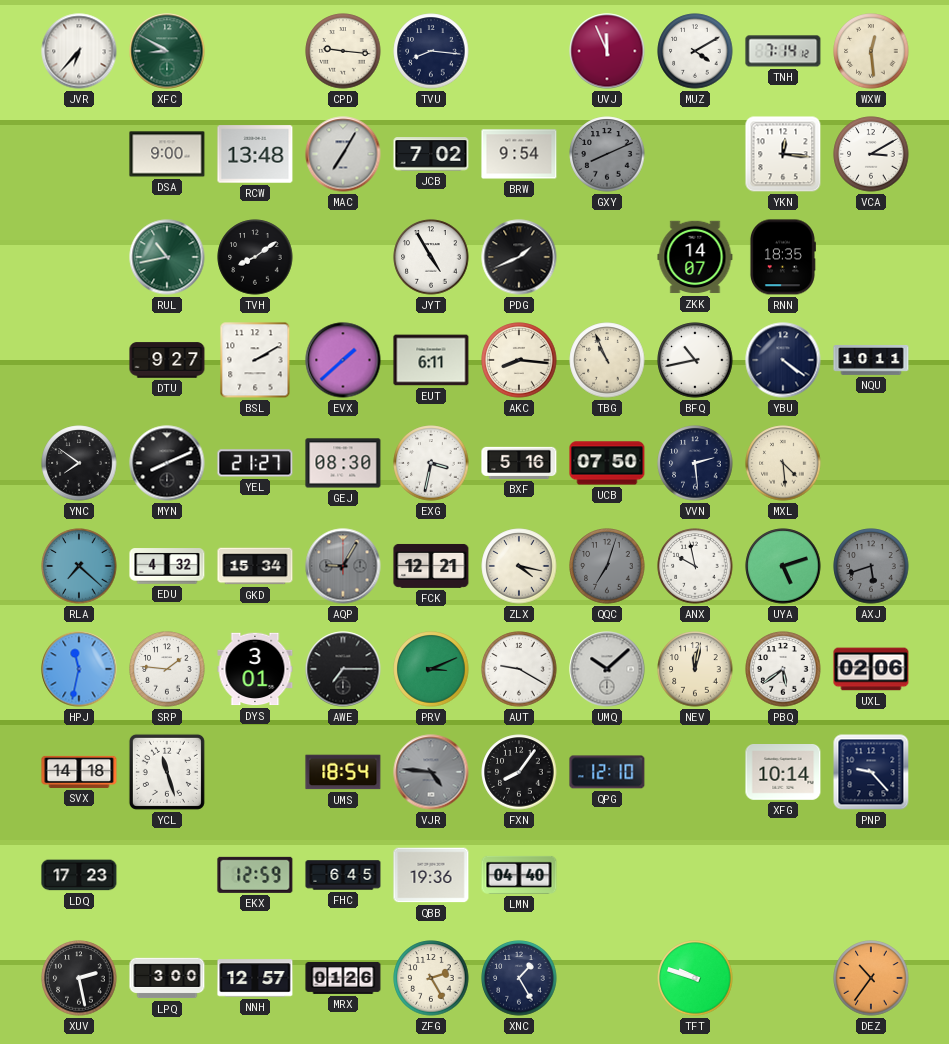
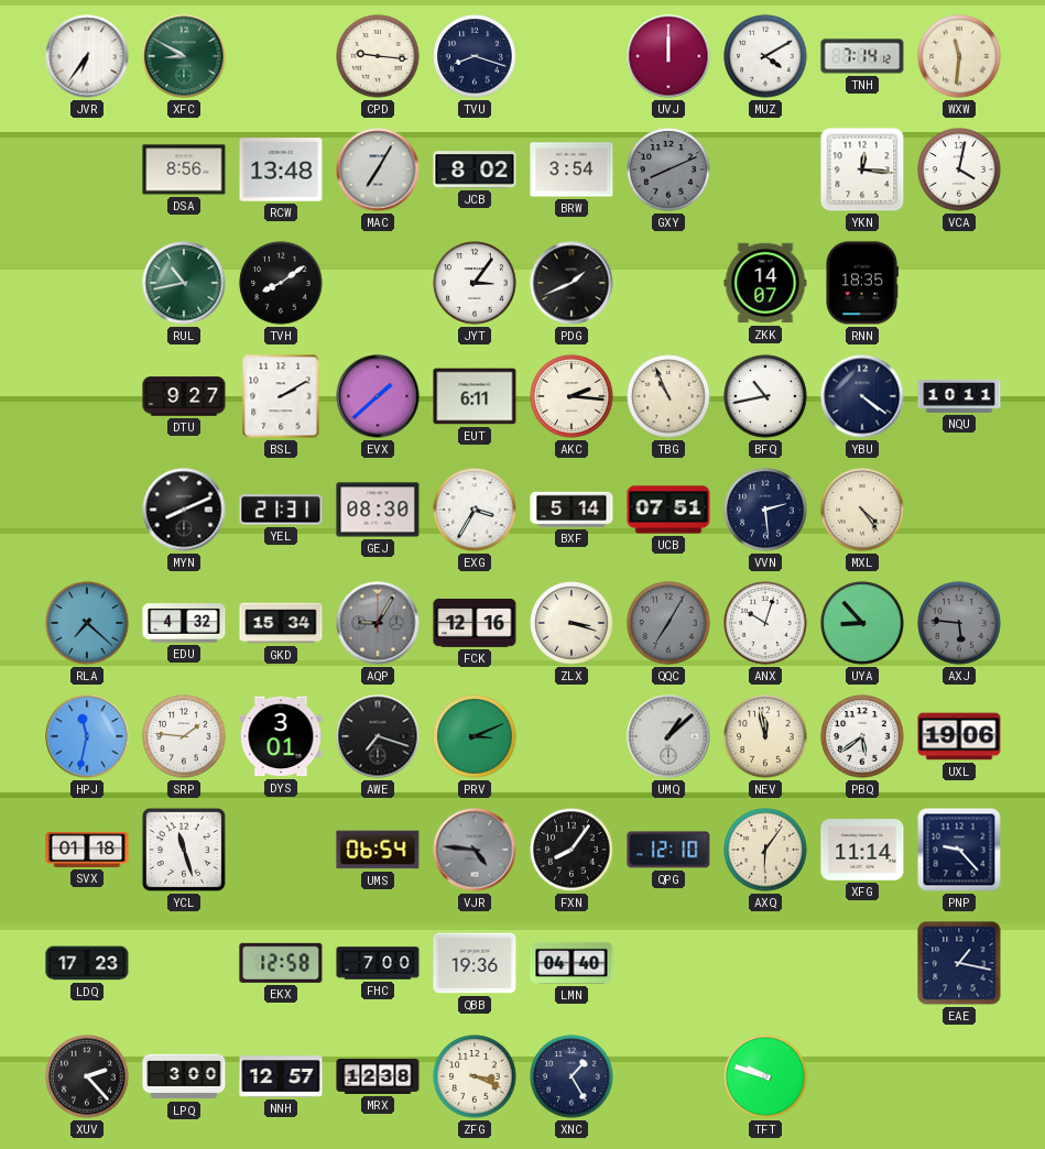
JVR: 6:37 -> 6:36 (87, 56)
TVU: 8:16 -> 8:18 (475, 56)
UVJ: 11:56 -> 12:00 (668, 56)
WXW: 12:29 -> 11:31 (959, 56)
DSA: 9:00 -> 8:56 (184, 169)
JCB: 7:02 -> 8:02 (475, 169)
BRW: 9:54 -> 3:54 (572, 169)
VCA: 3:10 -> 4:02 (959, 169)
JYT: 4:55 -> 3:06 (475, 283)
AKC: 8:16 -> 2:16 (572, 396)
YNC: 7:51 -> none (79, 463)
YEL: 21:27 -> 21:31 (281, 510)
EXG: 3:32 -> 3:35 (475, 510)
BXF: 5:16 -> 5:14 (572, 510)
UCB: 07:50 -> 07:51 (668, 510)
MXL: 4:29 -> 4:24 (862, 510)
FCK: 12:21 -> 12:16 (475, 623)
ZLX: 4:17 -> 3:18 (572, 623)
QQC: 7:03 -> 7:05 (668, 623)
ANX: 9:58 -> 10:03 (765, 623)
UYA: 5:12 -> 8:53 (862, 623)
AXJ: 5:42 -> 5:46 (959, 623)
AWE: 7:15 -> 7:18 (378, 736)
AUT: 9:20 -> none (519, 669)
UMQ: 10:08 -> 1:08 (668, 736)
NEV: 12:02 -> 11:58 (765, 736)
UXL: 02:06 -> 19:06 (959, 736)
SVX: 14:18 -> 01:18 (87, 850)
UMS: 18:54 -> 06:54 (378, 850)
AXQ: none -> 6:06 (765, 850)
XFG: 10:14 -> 11:14 (862, 850)
EKX: 12:59 -> 12:58 (281, 963)
FHC: 6:45 -> 7:00 (378, 963)
EAE: none -> 1:17 (959, 963)
XUV: 2:28 -> 2:23 (87, 1076)
MRX: 01:26 -> 12:38 (378, 1076)
ZFG: 2:25 -> 3:19 (475, 1076)
DEZ: 10:36 -> none (871, 978)
